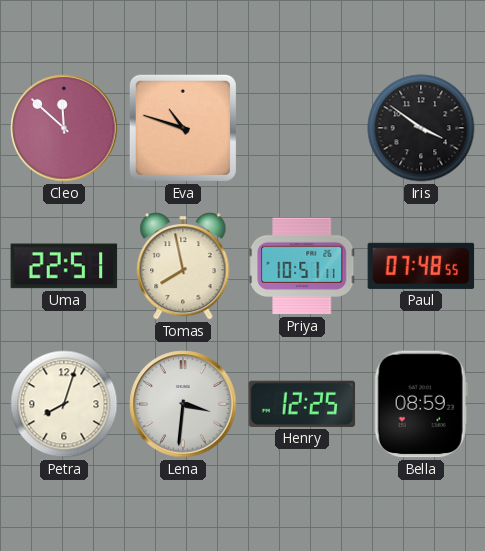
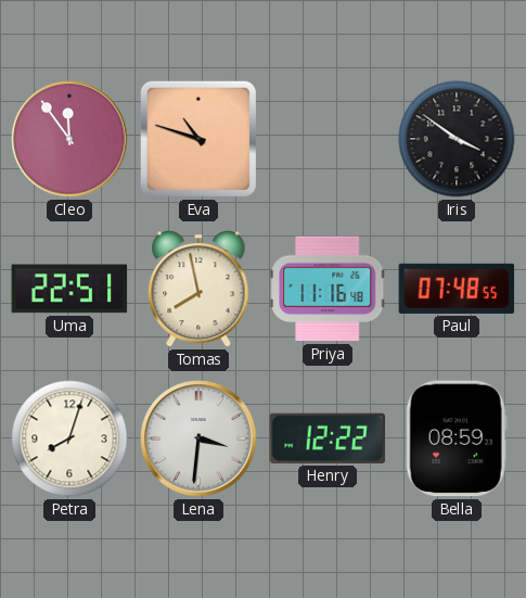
Cleo: 11:52 -> 11:54 (69, 139)
Priya: 10:51 -> 11:16 (328, 289)
Henry: 12:25 -> 12:22 (328, 438)
